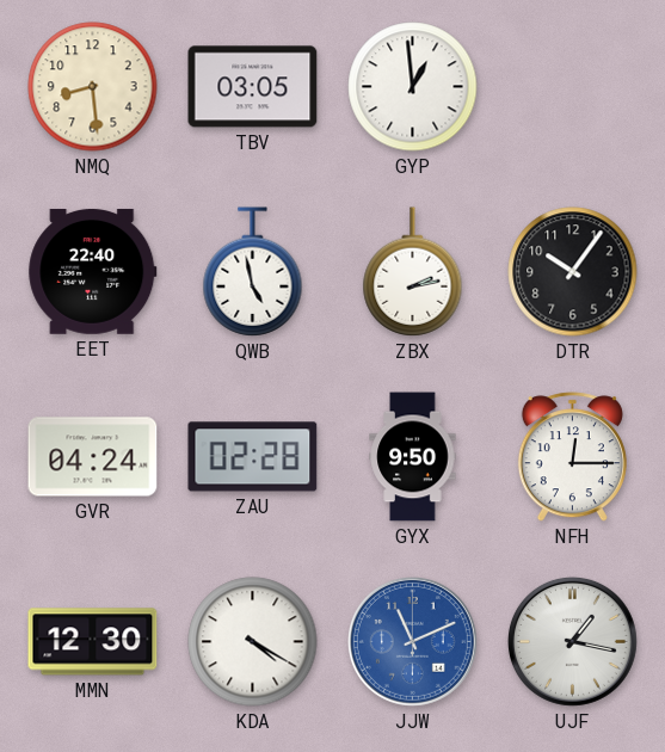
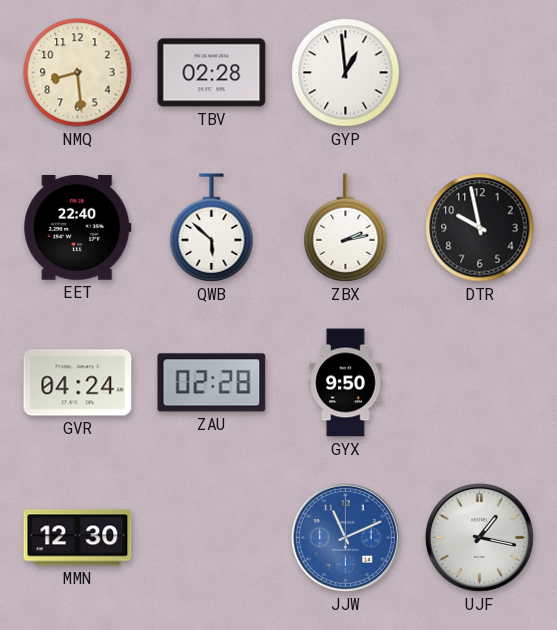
TBV: 03:05 -> 02:28 (212, 73)
QWB: 4:58 -> 5:52 (212, 228)
DTR: 10:06 -> 9:58 (480, 228)
NFH: 12:15 -> none (572, 457)
KDA: 4:20 -> none (253, 642)
